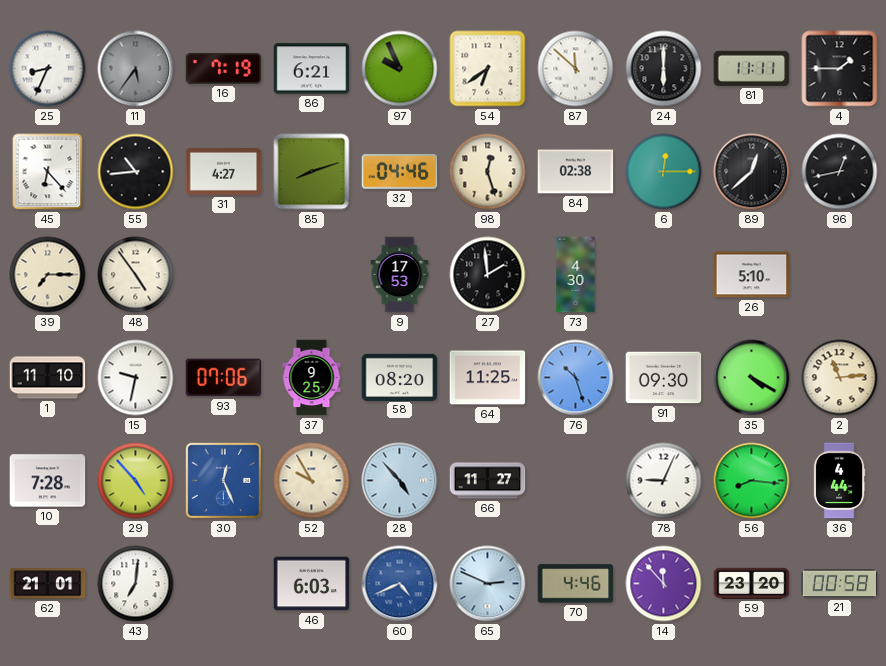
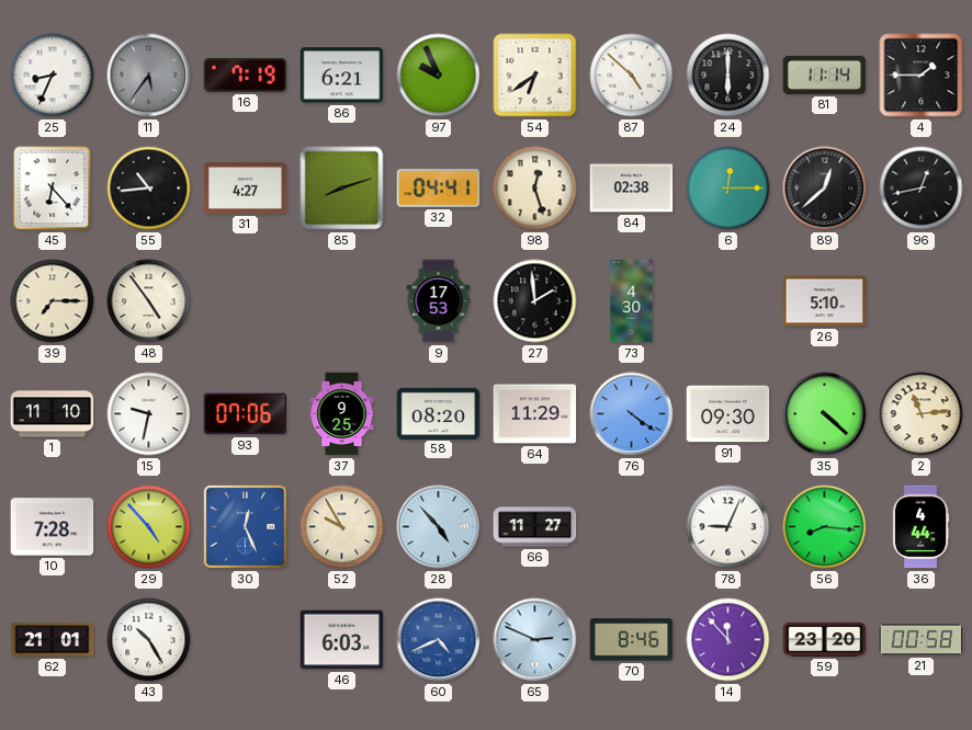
87: 11:52 -> 4:52 (632, 76)
81: 11:11 -> 11:14 (825, 75)
32: 04:46 -> 04:41 (439, 189)
64: 11:25 -> 11:29 (535, 414)
76: 10:27 -> 4:21 (632, 414)
35: 4:20 -> 4:22 (825, 414)
43: 7:01 -> 10:25 (149, 640)
70: 4:46 -> 8:46 (632, 640)
